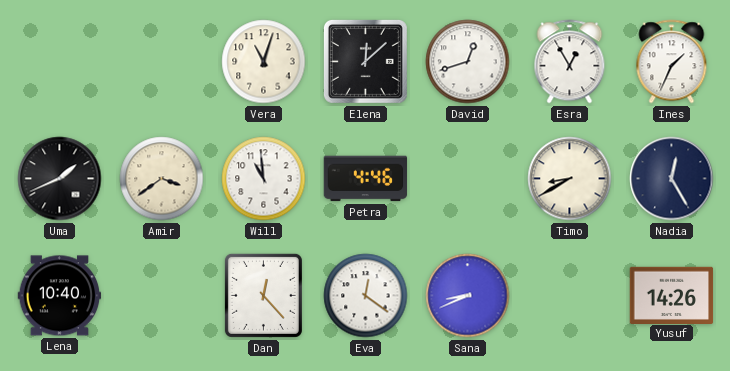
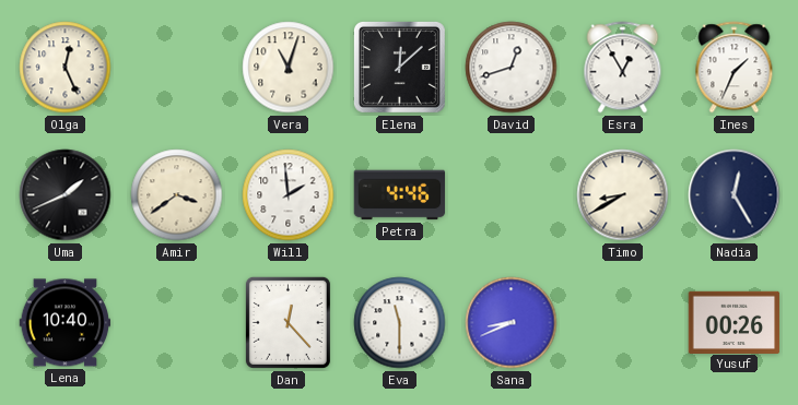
Olga: none -> 12:26 (66, 68)
Will: 10:59 -> 1:59 (289, 195)
Eva: 12:21 -> 11:30 (400, 323)
Yusuf: 14:26 -> 00:26 (735, 322)
